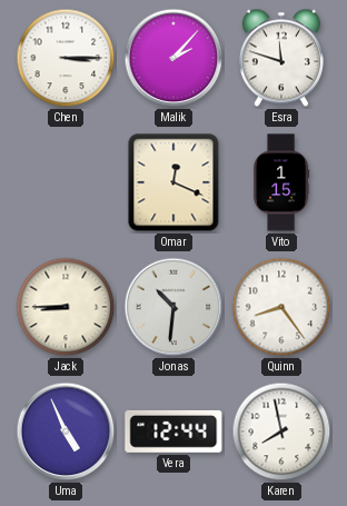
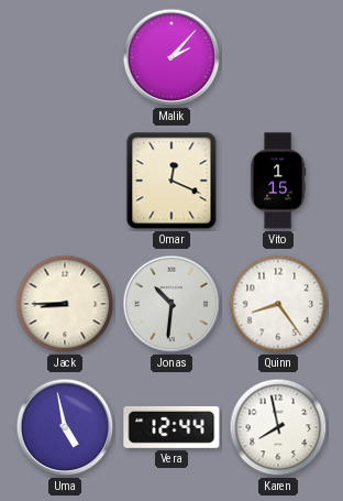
Chen: 3:15 -> none (66, 58)
Esra: 11:48 -> none (281, 58)
Uma: 4:56 -> 4:58 (65, 427)
